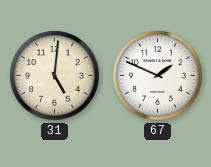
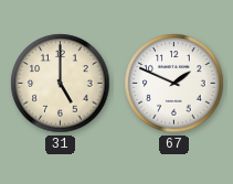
31: 5:01 -> 5:00 (61, 84)
